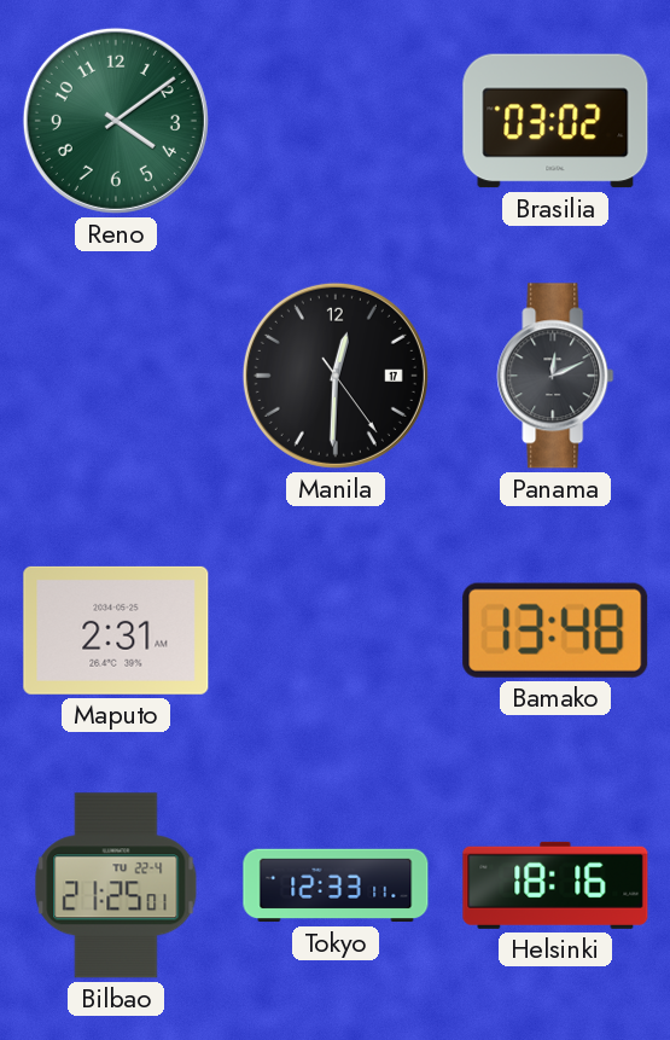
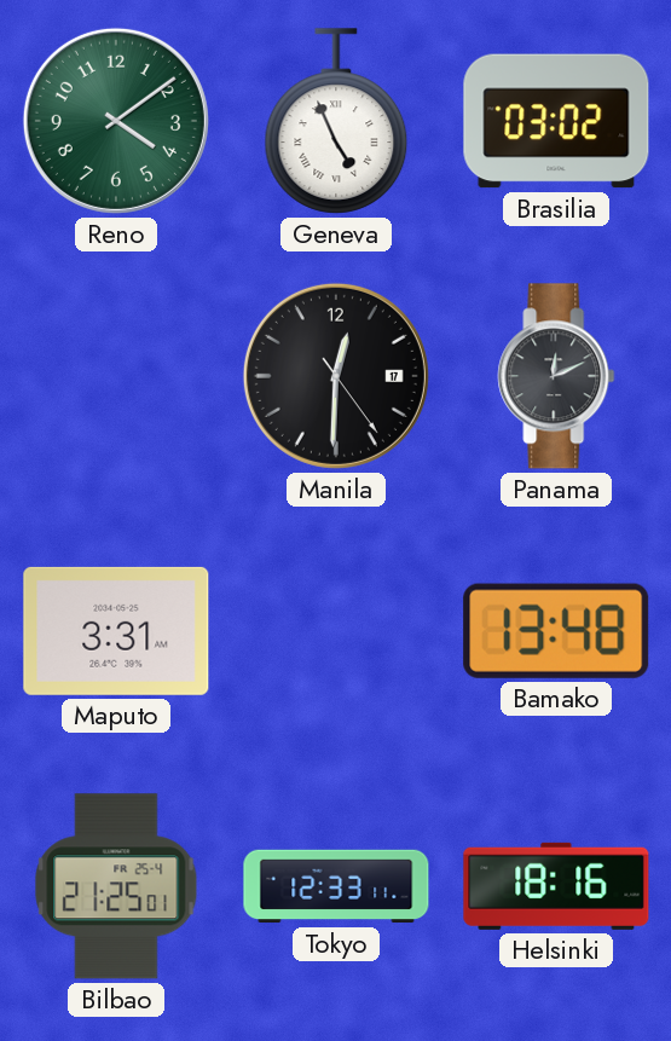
Geneva: none -> 4:56 (336, 121)
Maputo: 2:31 -> 3:31 (116, 631)
Bilbao date: TU 22-4 -> FR 25-4 (116, 886)
